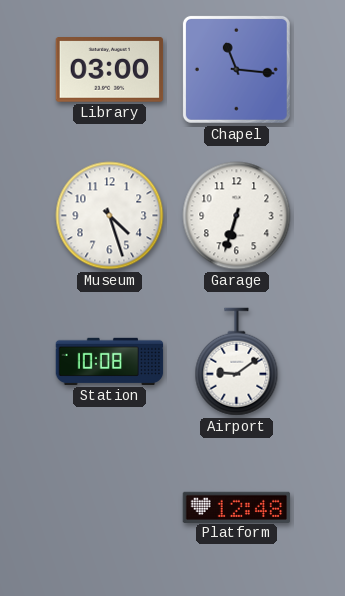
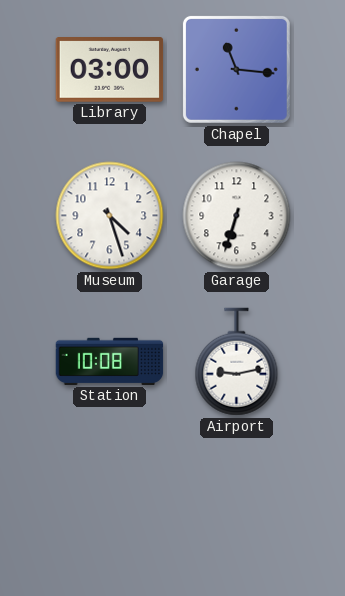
Airport: 9:09 -> 9:13 (237, 362)
Platform: 12:48 -> none (237, 507)
